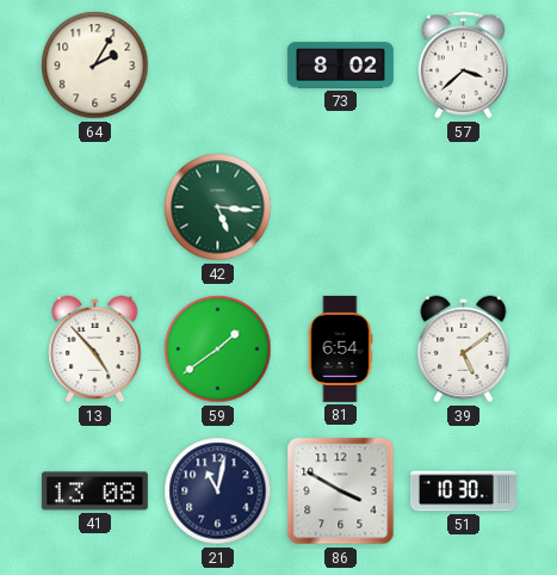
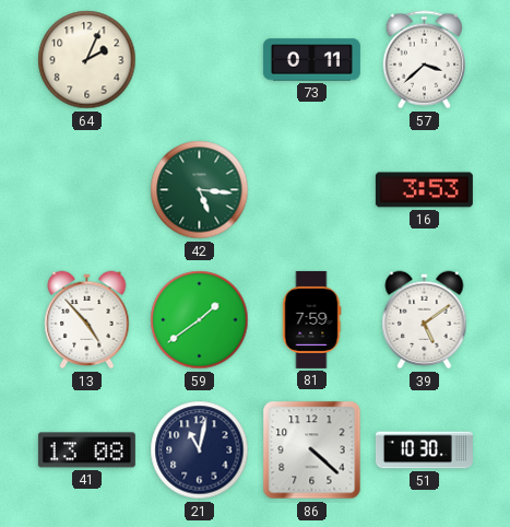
64: 2:05 -> 2:04 (87, 60)
73: 8:02 -> 0:11 (311, 60)
16: none -> 3:53 (424, 190)
81: 6:54 -> 7:59 (311, 319)
86: 3:50 -> 4:22 (312, 450)
